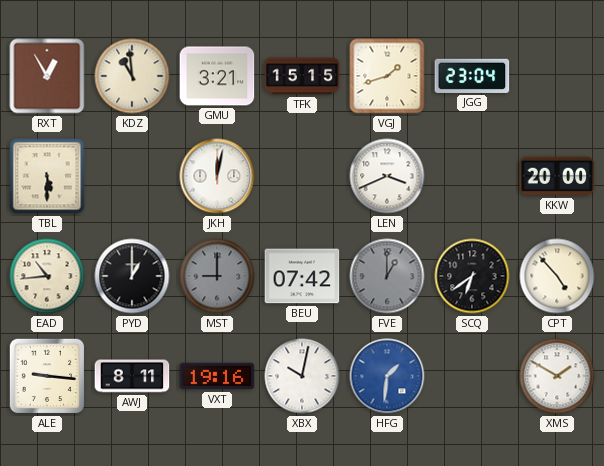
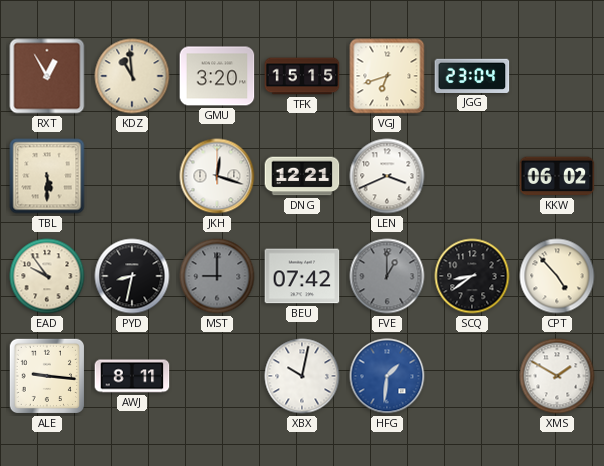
GMU: 3:21 -> 3:20 (217, 76)
VGJ: 1:42 -> 6:42 (387, 76)
JKH: 12:02 -> 12:18 (217, 176)
DNG: none -> 12:21 (302, 176)
KKW: 20:00 -> 06:02 (557, 176)
EAD: 10:44 -> 9:54 (47, 276)
PYD: 1:00 -> 8:32 (132, 276)
SCQ: 6:39 -> 8:39 (472, 276)
VXT: 19:16 -> none (217, 376)
